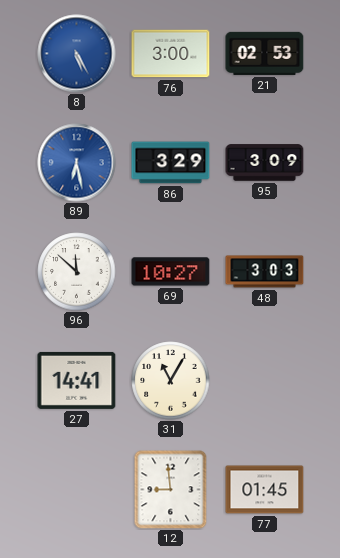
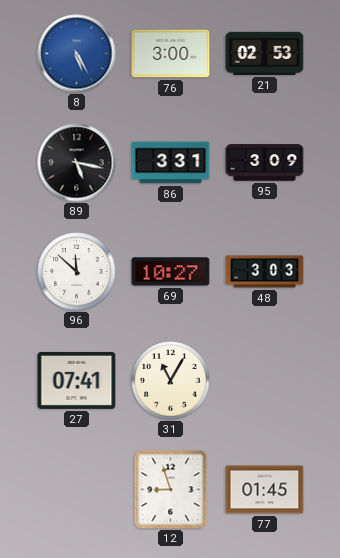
89: 6:28 -> 5:17 (77, 163)
89 dial: blue -> black (77, 163)
86: 3:29 -> 3:31 (171, 163)
27: 14:41 -> 07:41 (77, 380)
12: 8:59 -> 8:57 (171, 490)
